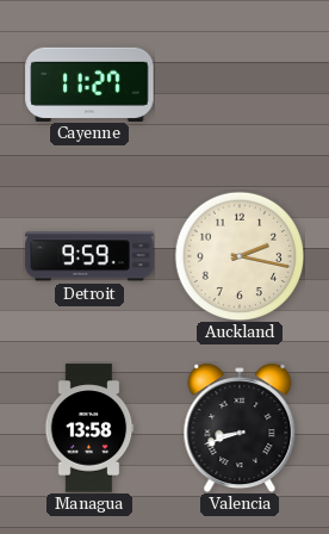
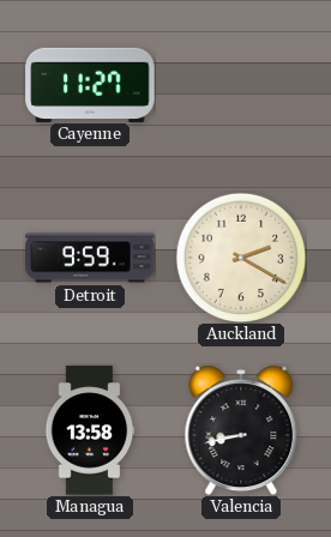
Auckland: 2:17 -> 2:20 (241, 258)
Valencia: 8:42 -> 8:43 (241, 430)
